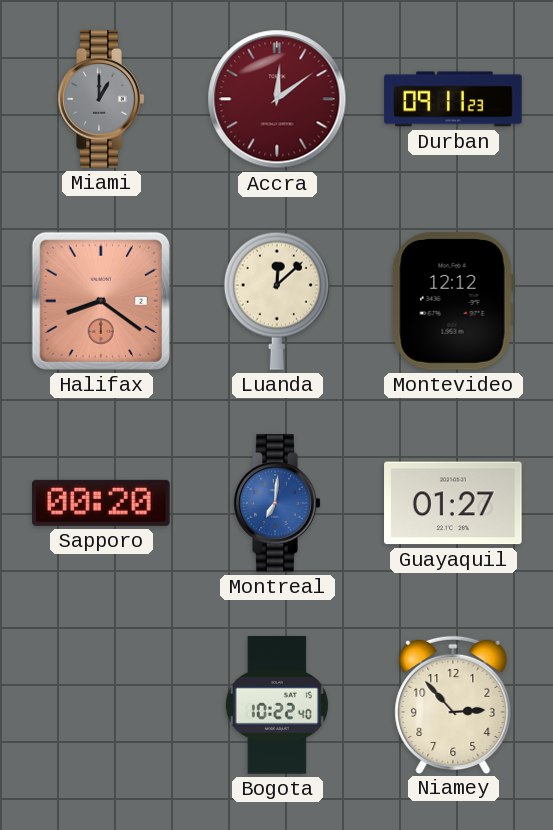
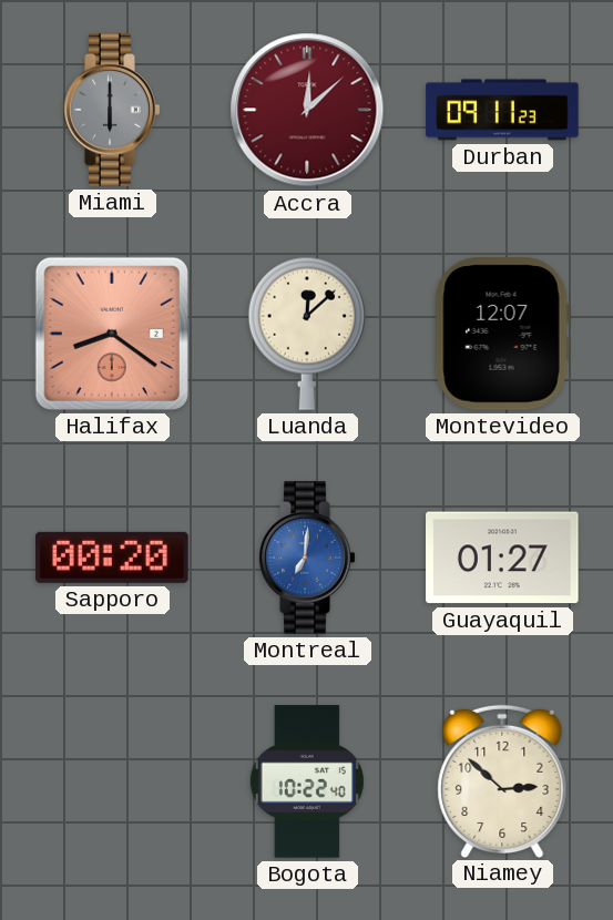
Miami: 1:00 -> 6:00 (112, 110)
Accra: 12:09 -> 12:08 (307, 110)
Montevideo: 12:12 -> 12:07 (502, 334)
Niamey: 2:53 -> 2:52 (502, 780)
